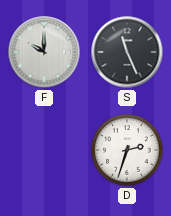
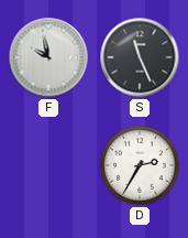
F: 10:00 -> 9:58 (48, 57)
D: 2:33 -> 2:35 (140, 165)
